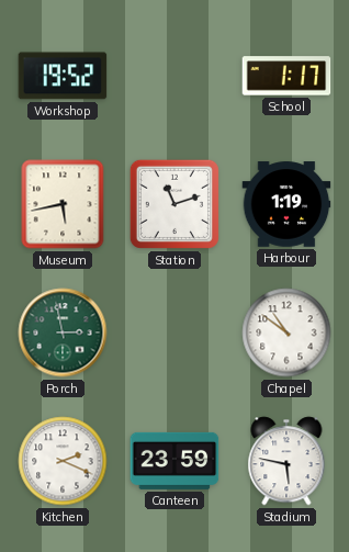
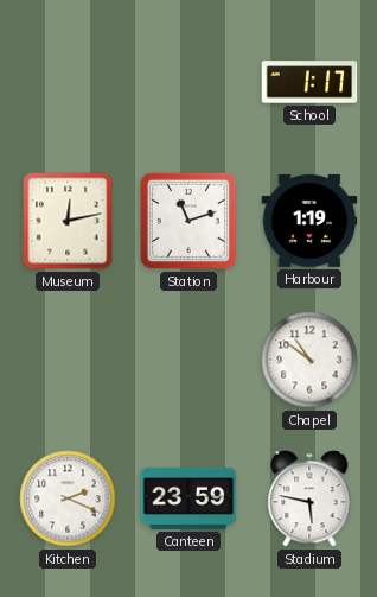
Workshop: 19:52 -> none (63, 76)
Museum: 5:43 -> 12:13 (68, 221)
Porch: 2:58 -> none (63, 333)
